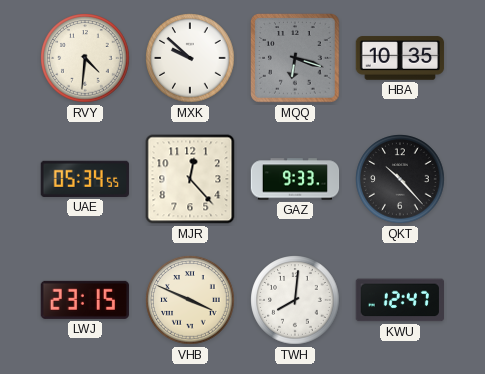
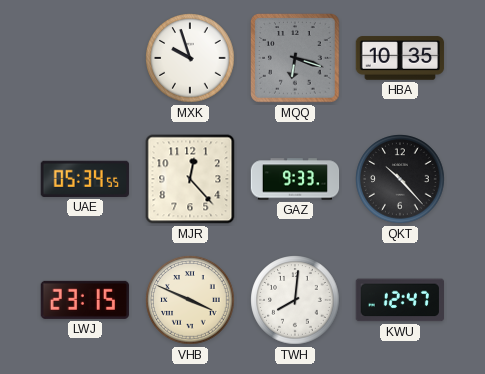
RVY: 4:31 -> none (85, 58)
MXK: 9:52 -> 9:57 (190, 58)
